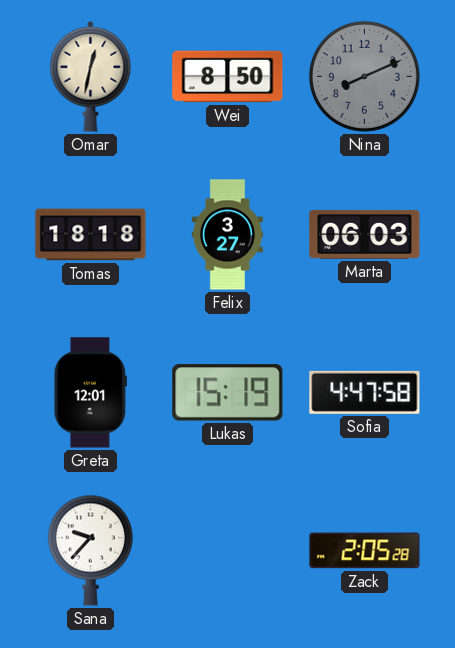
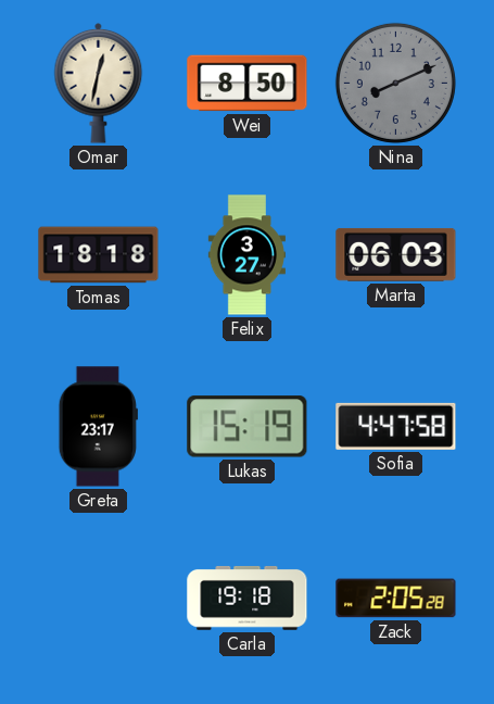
Greta: 12:01 -> 23:17 (98, 427)
Sana: 9:37 -> none (90, 550)
Carla: none -> 19:18 (248, 598)
